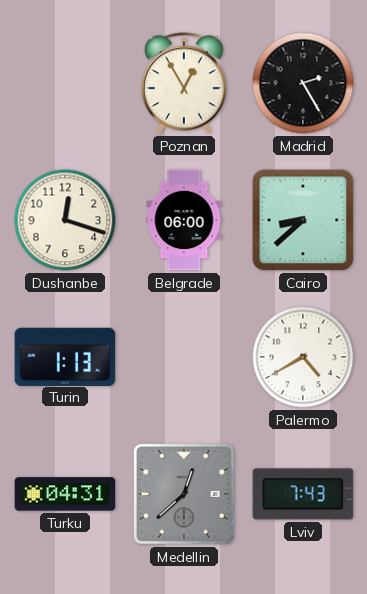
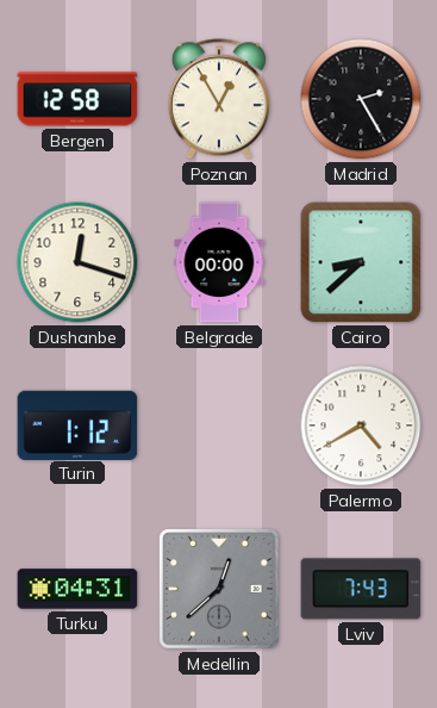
Bergen: none -> 12:58 (77, 99)
Belgrade: 06:00 -> 00:00 (219, 262)
Turin: 1:13 -> 1:12 (77, 424)
